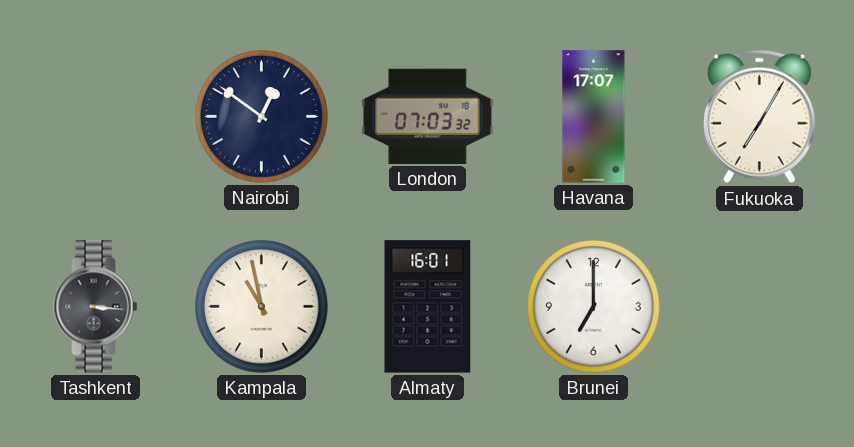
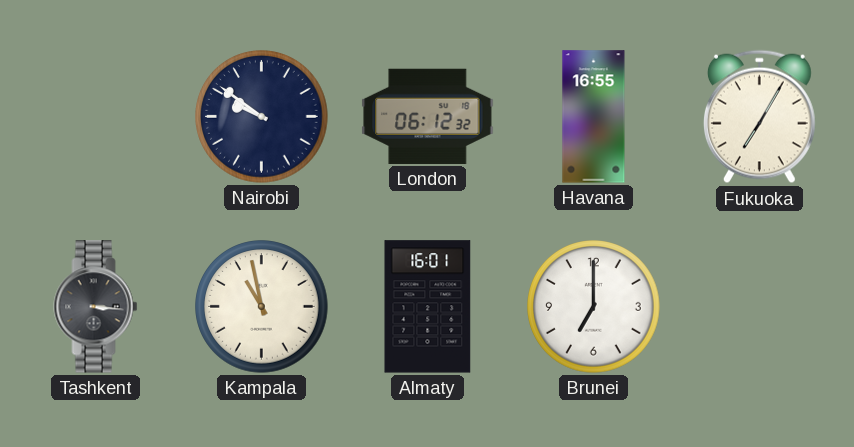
Nairobi: 12:51 -> 9:51 (262, 117)
London: 07:03 -> 06:12 (428, 116)
Havana: 17:07 -> 16:55 (594, 117)
